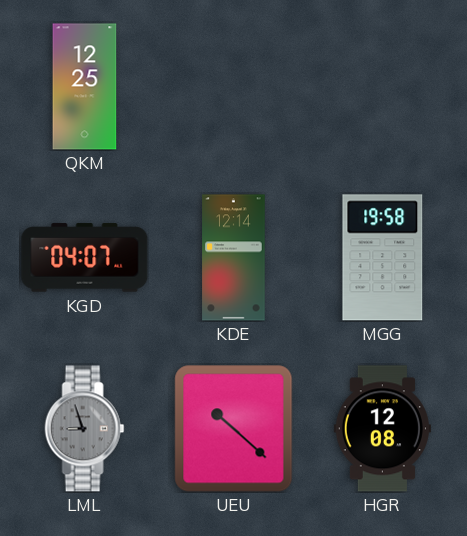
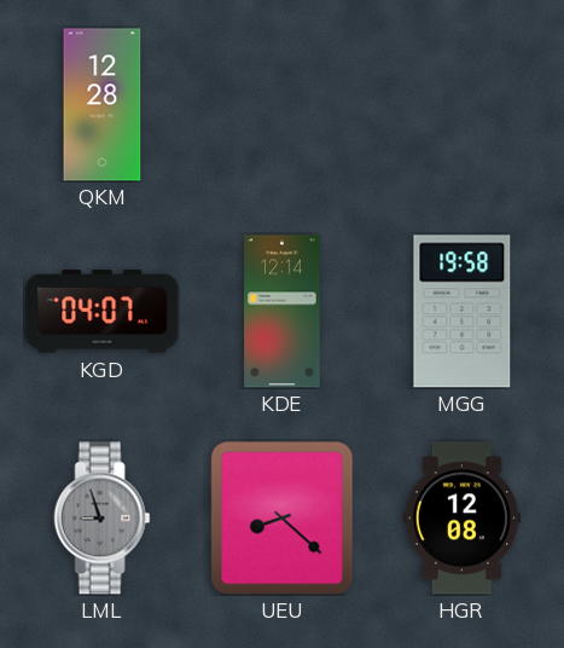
QKM: 12:25 -> 12:28 (103, 105)
UEU: 10:22 -> 8:22 (283, 519)
